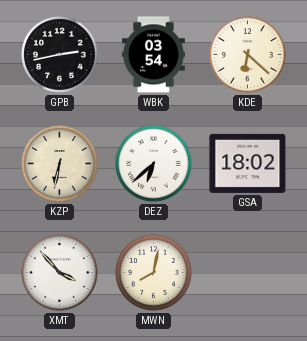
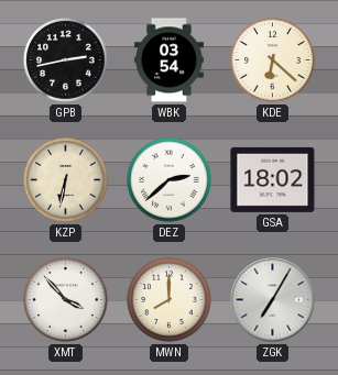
DEZ: 6:38 -> 2:38 (170, 180)
MWN: 8:02 -> 8:00 (170, 300)
ZGK: none -> 7:05 (273, 300)
